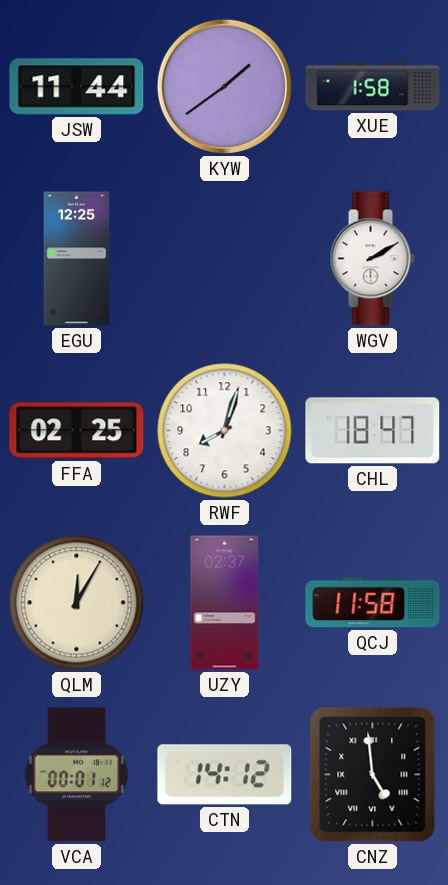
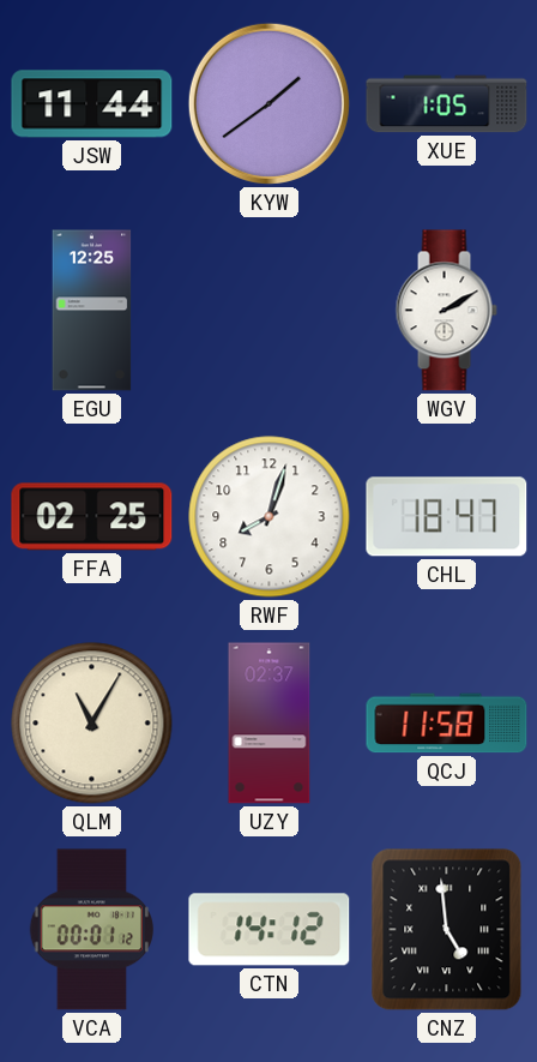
XUE: 1:58 -> 1:05 (447, 104)
QLM: 12:05 -> 11:05 (92, 724)
